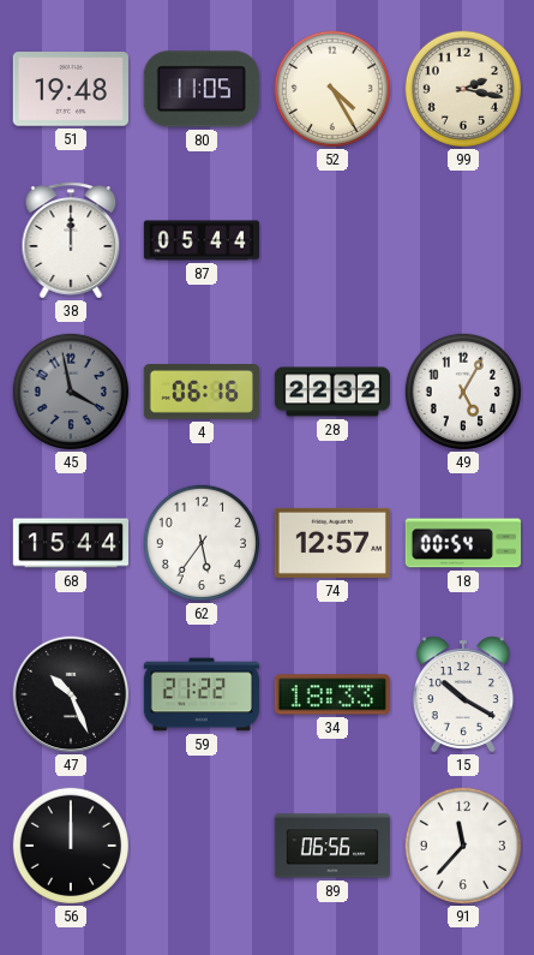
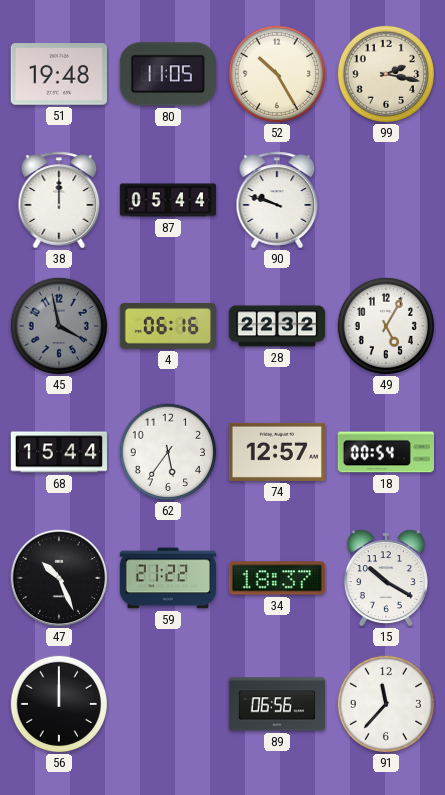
52: 4:25 -> 10:25 (276, 73)
90: none -> 9:48 (277, 200)
34: 18:33 -> 18:37 (277, 578)
